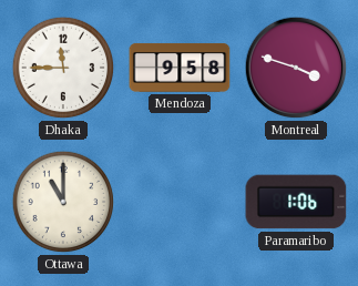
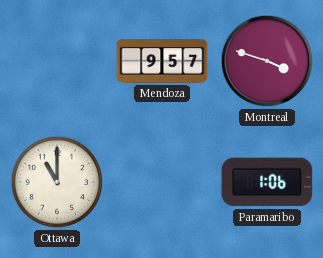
Dhaka: 11:45 -> none (63, 68)
Mendoza: 9:58 -> 9:57 (162, 61)
